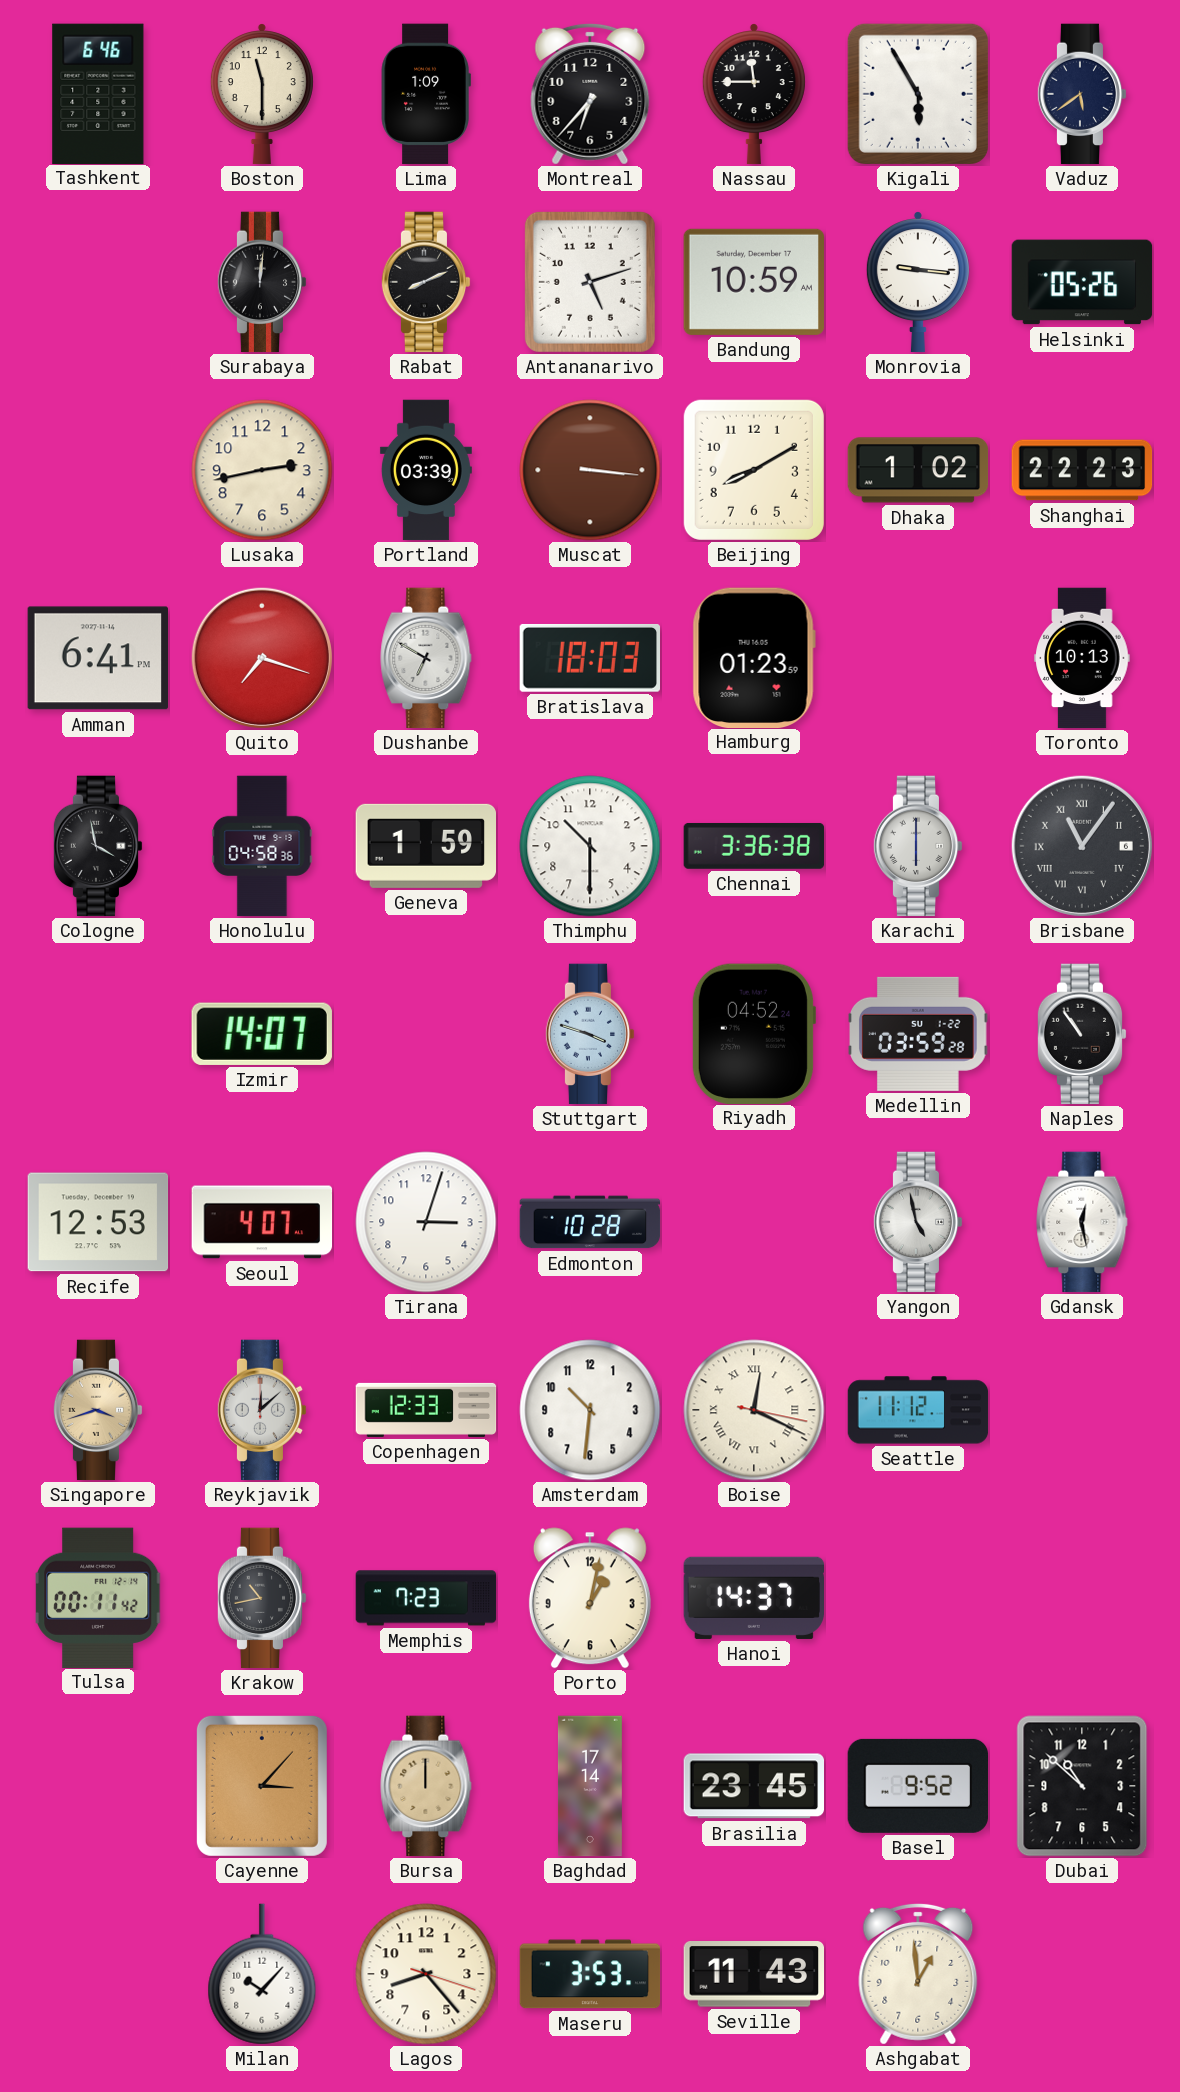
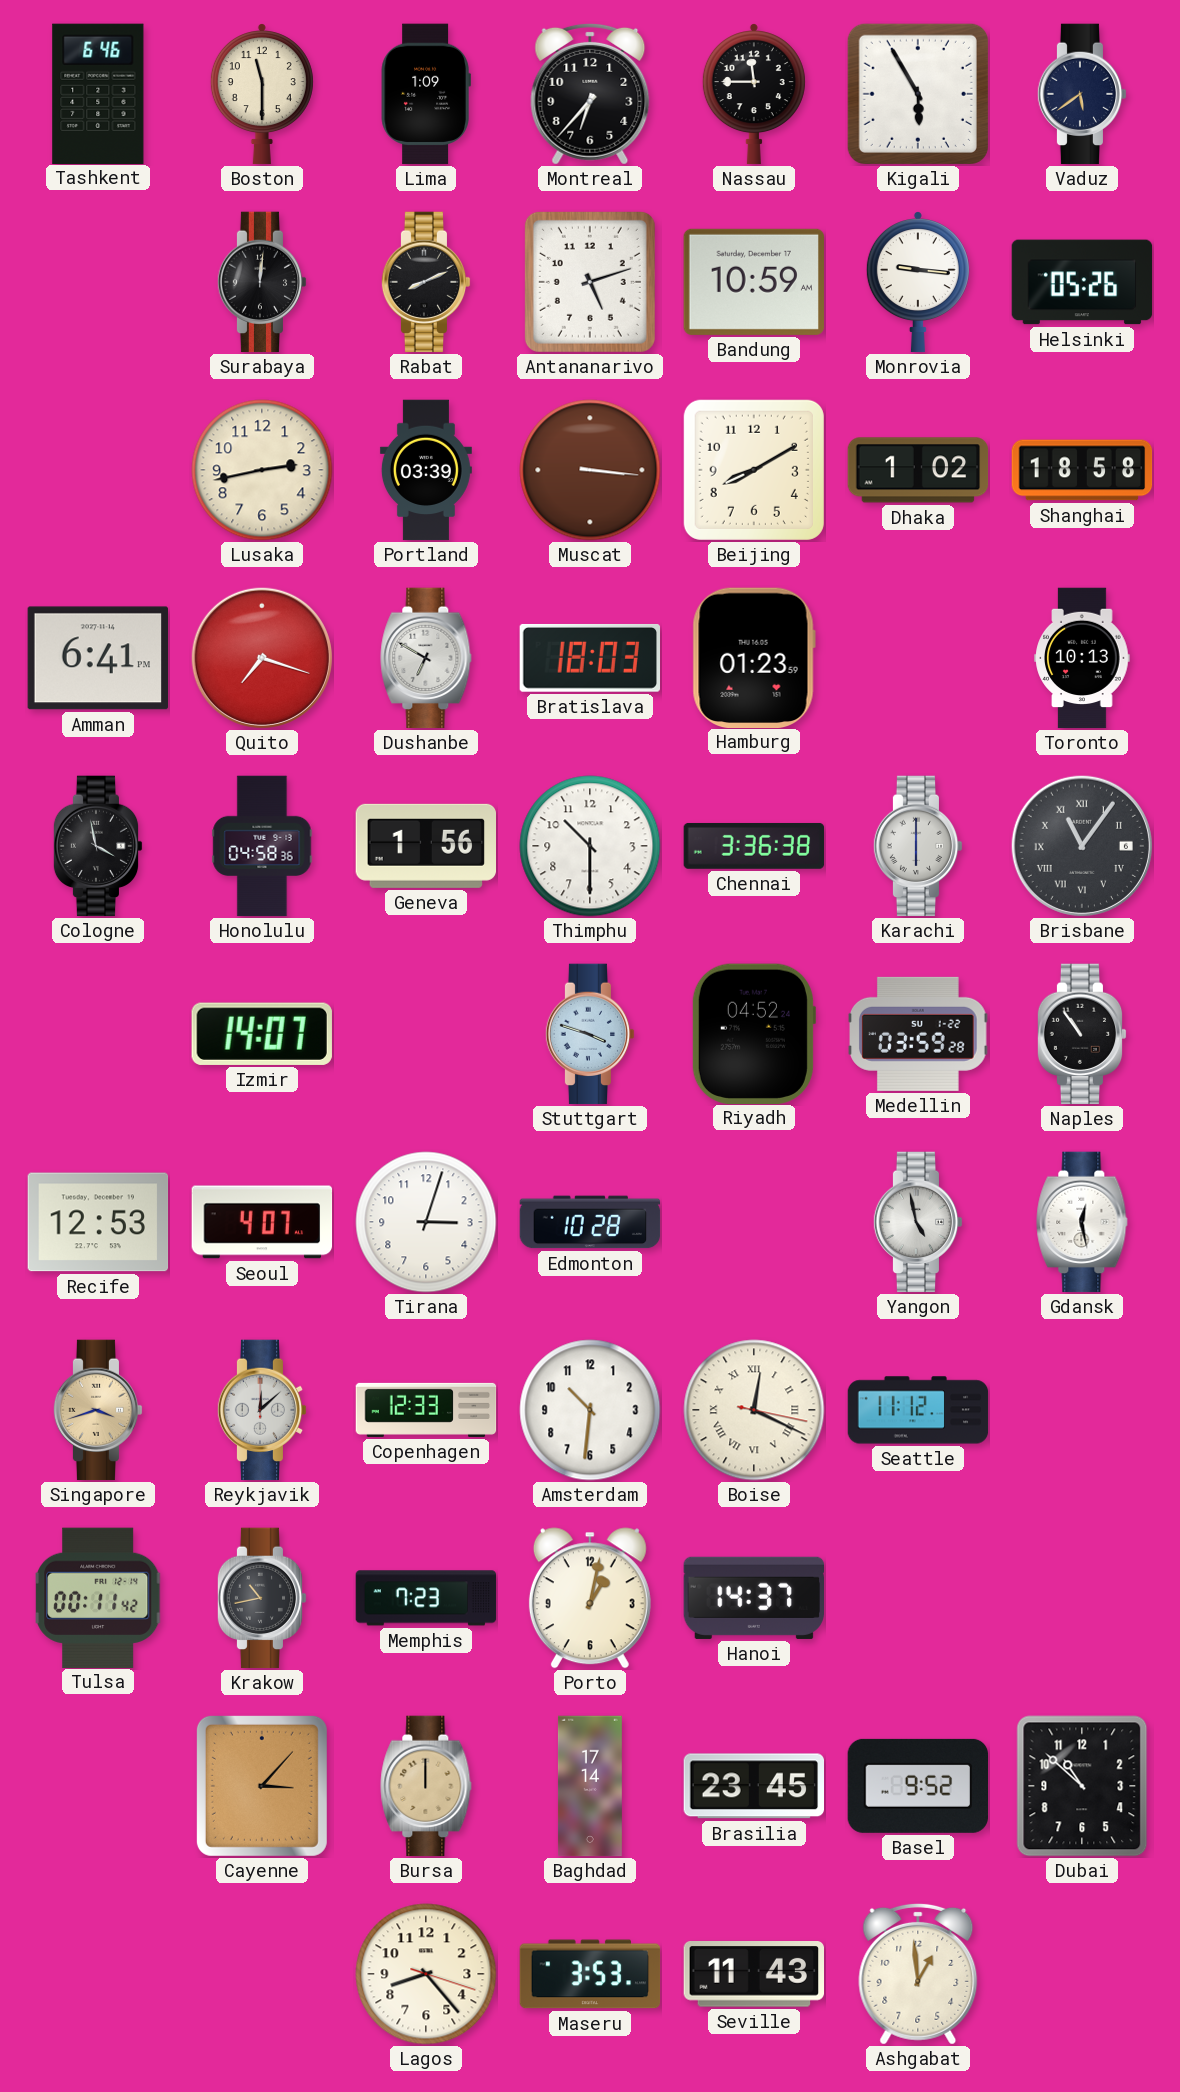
Shanghai: 22:23 -> 18:58 (1082, 470)
Geneva: 1:59 -> 1:56 (425, 846)
Milan: 10:07 -> none (262, 1974)
